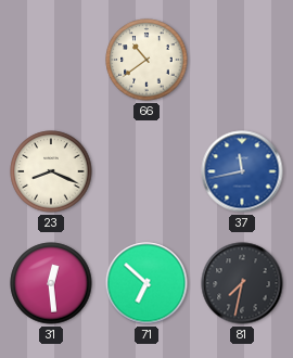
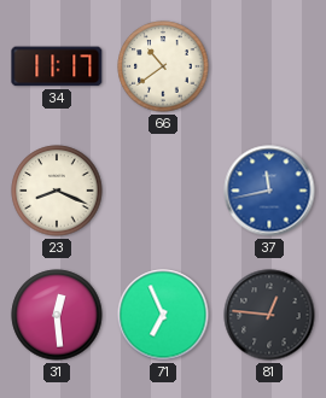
34: none -> 11:17 (57, 66)
71: 6:52 -> 6:56 (163, 315)
81: 7:32 -> 12:46 (269, 315)
